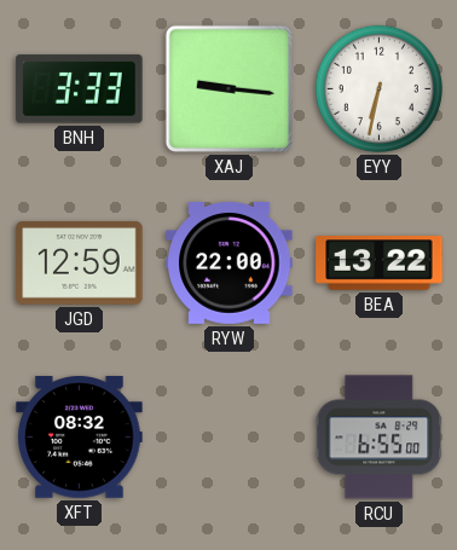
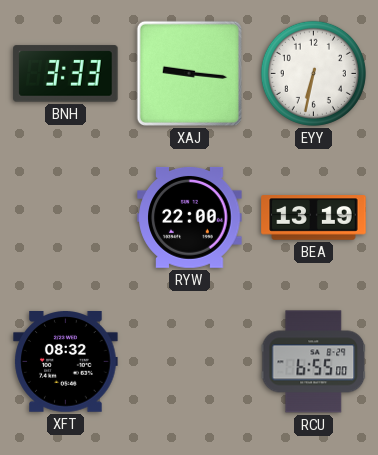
JGD: 12:59 -> none (80, 264)
BEA: 13:22 -> 13:19 (314, 218)
